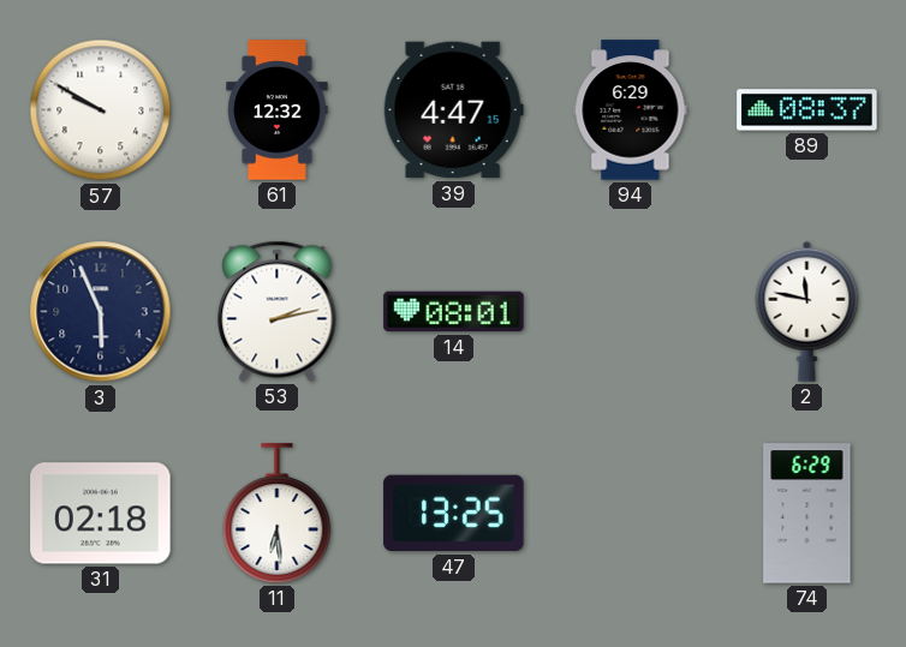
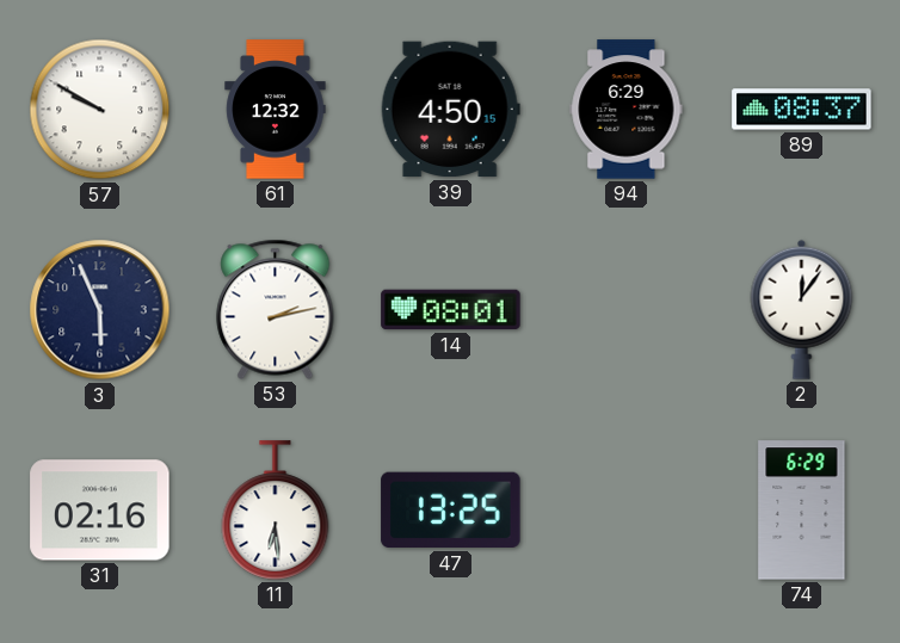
39: 4:47 -> 4:50 (450, 110)
2: 11:47 -> 12:06 (802, 309)
31: 02:18 -> 02:16 (100, 511)
